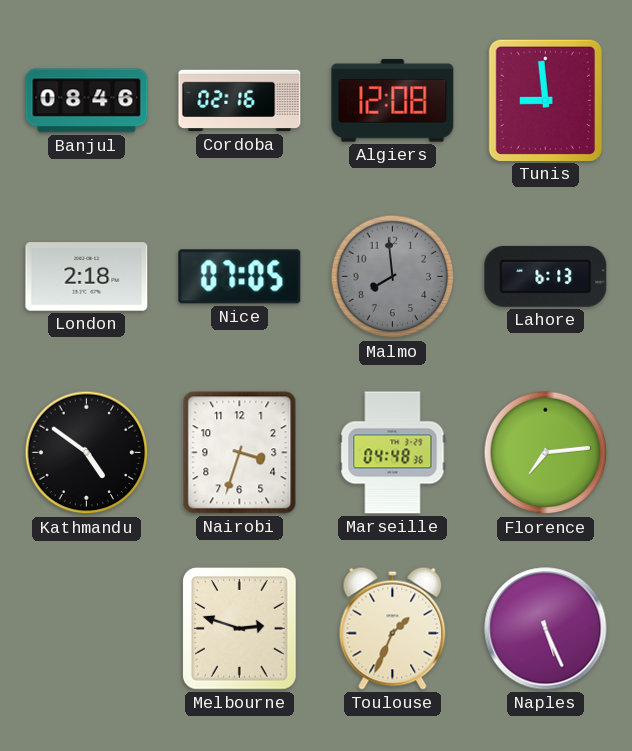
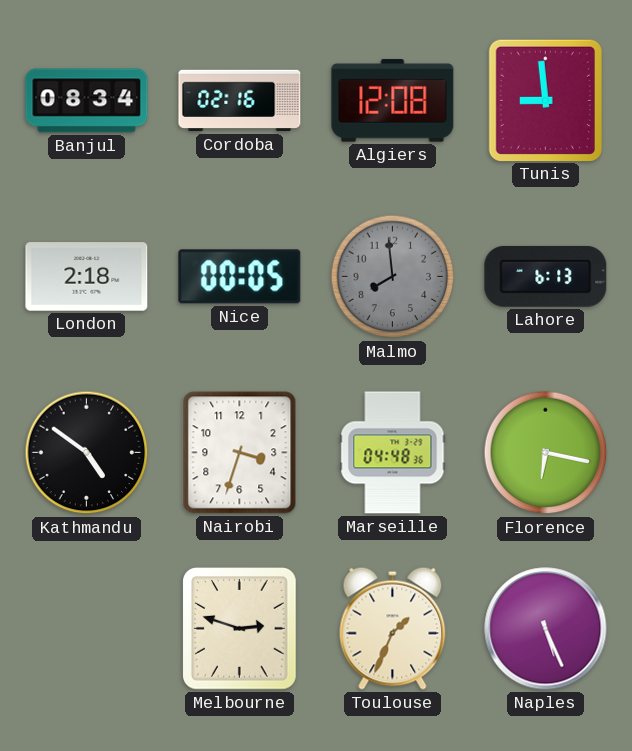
Banjul: 08:46 -> 08:34 (87, 101)
Nice: 07:05 -> 00:05 (240, 277)
Florence: 7:14 -> 6:17 (546, 453)
